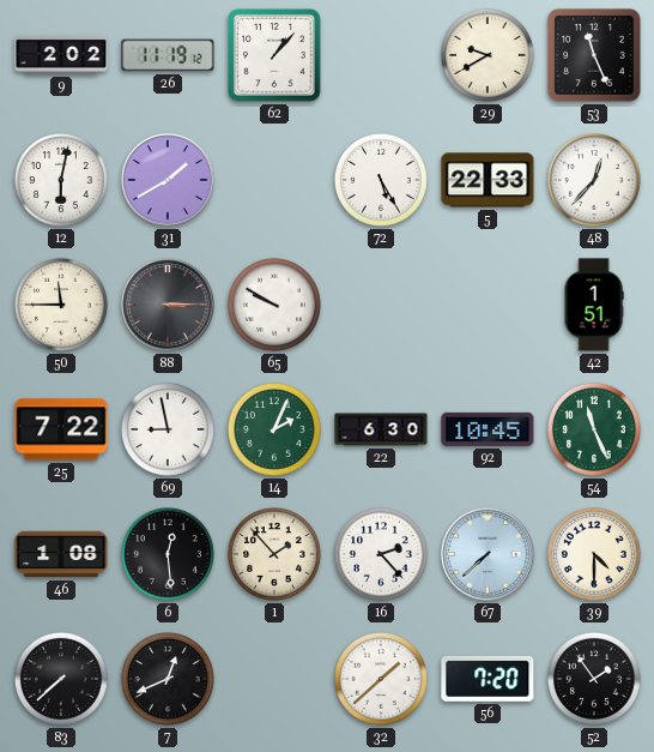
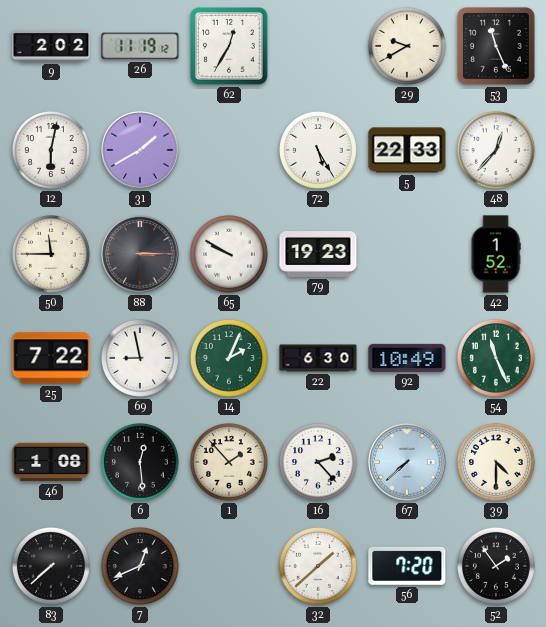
62: 1:07 -> 12:35 (230, 47)
79: none -> 19:23 (318, 255)
42: 1:51 -> 1:52 (496, 254)
92: 10:45 -> 10:49 (407, 358)
